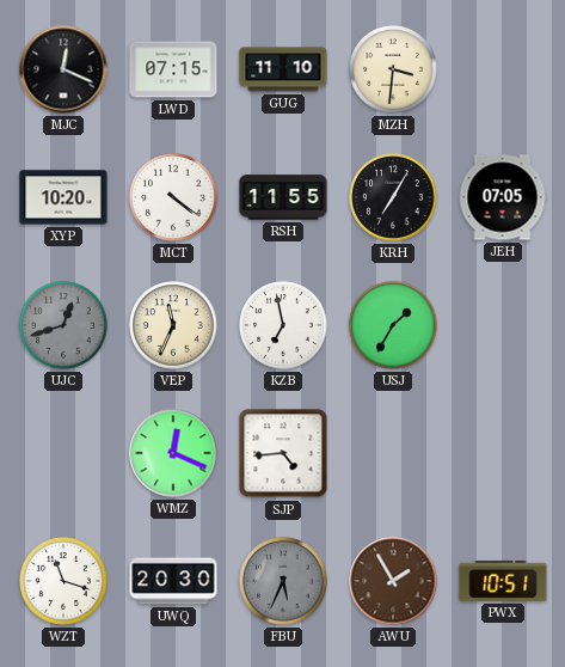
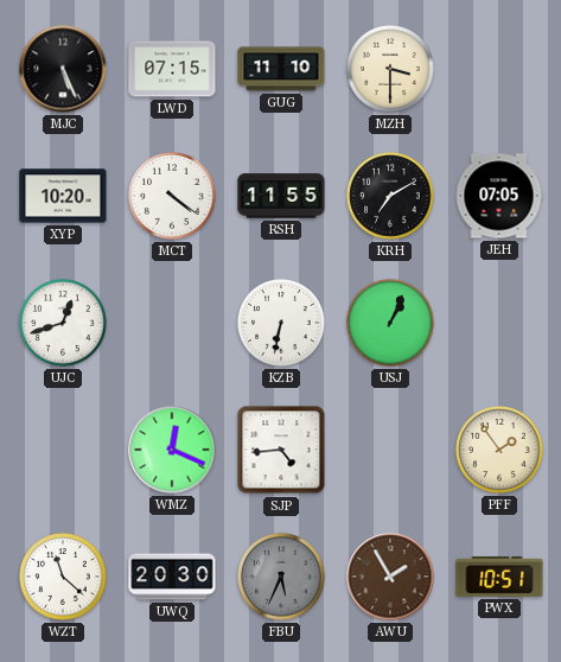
MJC: 12:19 -> 5:26 (63, 69)
MZH: 3:31 -> 3:30 (390, 69)
KRH: 7:05 -> 7:10 (390, 196)
UJC dial: grey -> white (63, 323)
VEP: 11:34 -> none (173, 325)
KZB: 6:58 -> 6:32 (281, 323)
USJ: 1:35 -> 1:04 (390, 323)
PFF: none -> 1:54 (499, 450)
WZT: 11:18 -> 11:22 (63, 577)
